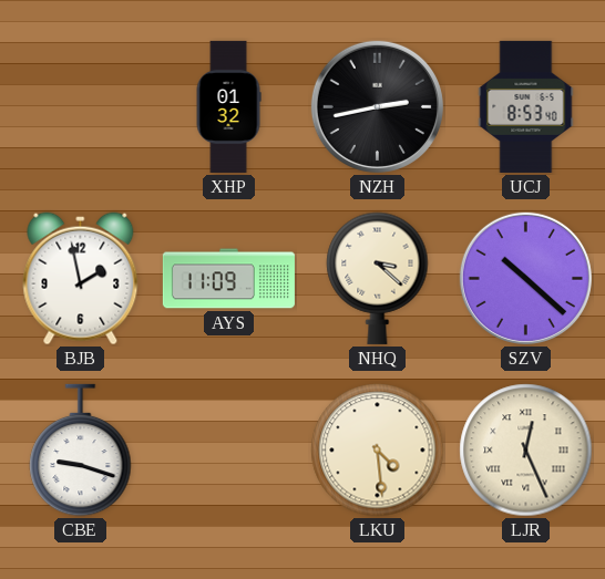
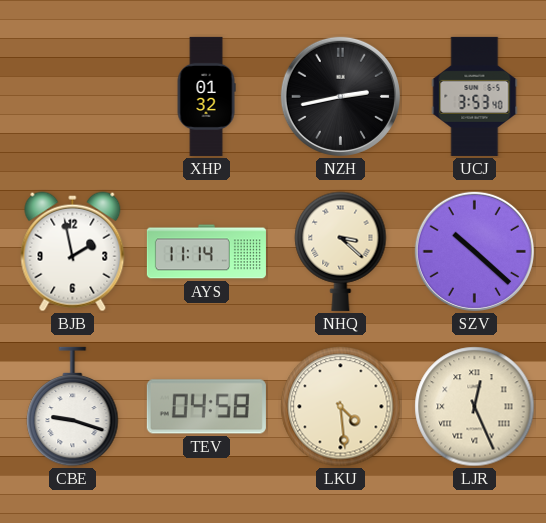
UCJ: 8:53 -> 3:53 (475, 96)
AYS: 11:09 -> 11:14 (206, 252)
TEV: none -> 04:58 (206, 407)
